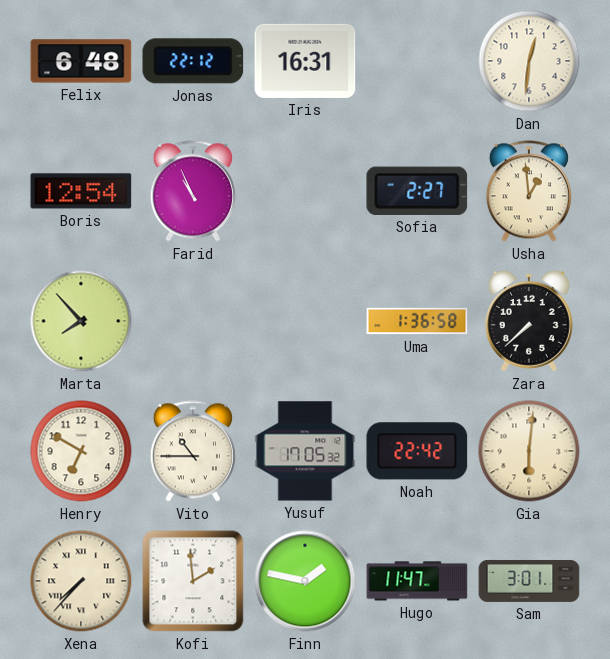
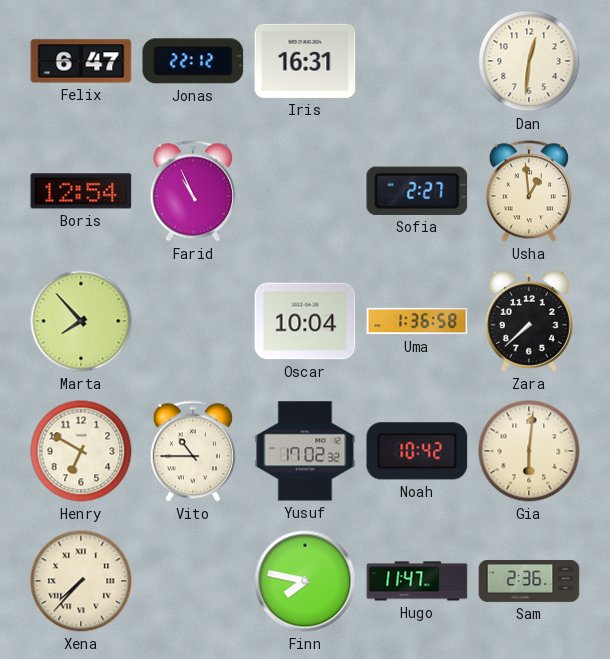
Felix: 6:48 -> 6:47 (81, 61)
Oscar: none -> 10:04 (305, 321)
Yusuf: 17:05 -> 17:02 (305, 451)
Noah: 22:42 -> 10:42 (417, 451)
Kofi: 1:59 -> none (193, 581)
Finn: 1:47 -> 7:47 (305, 581)
Sam: 3:01 -> 2:36 (529, 581)
